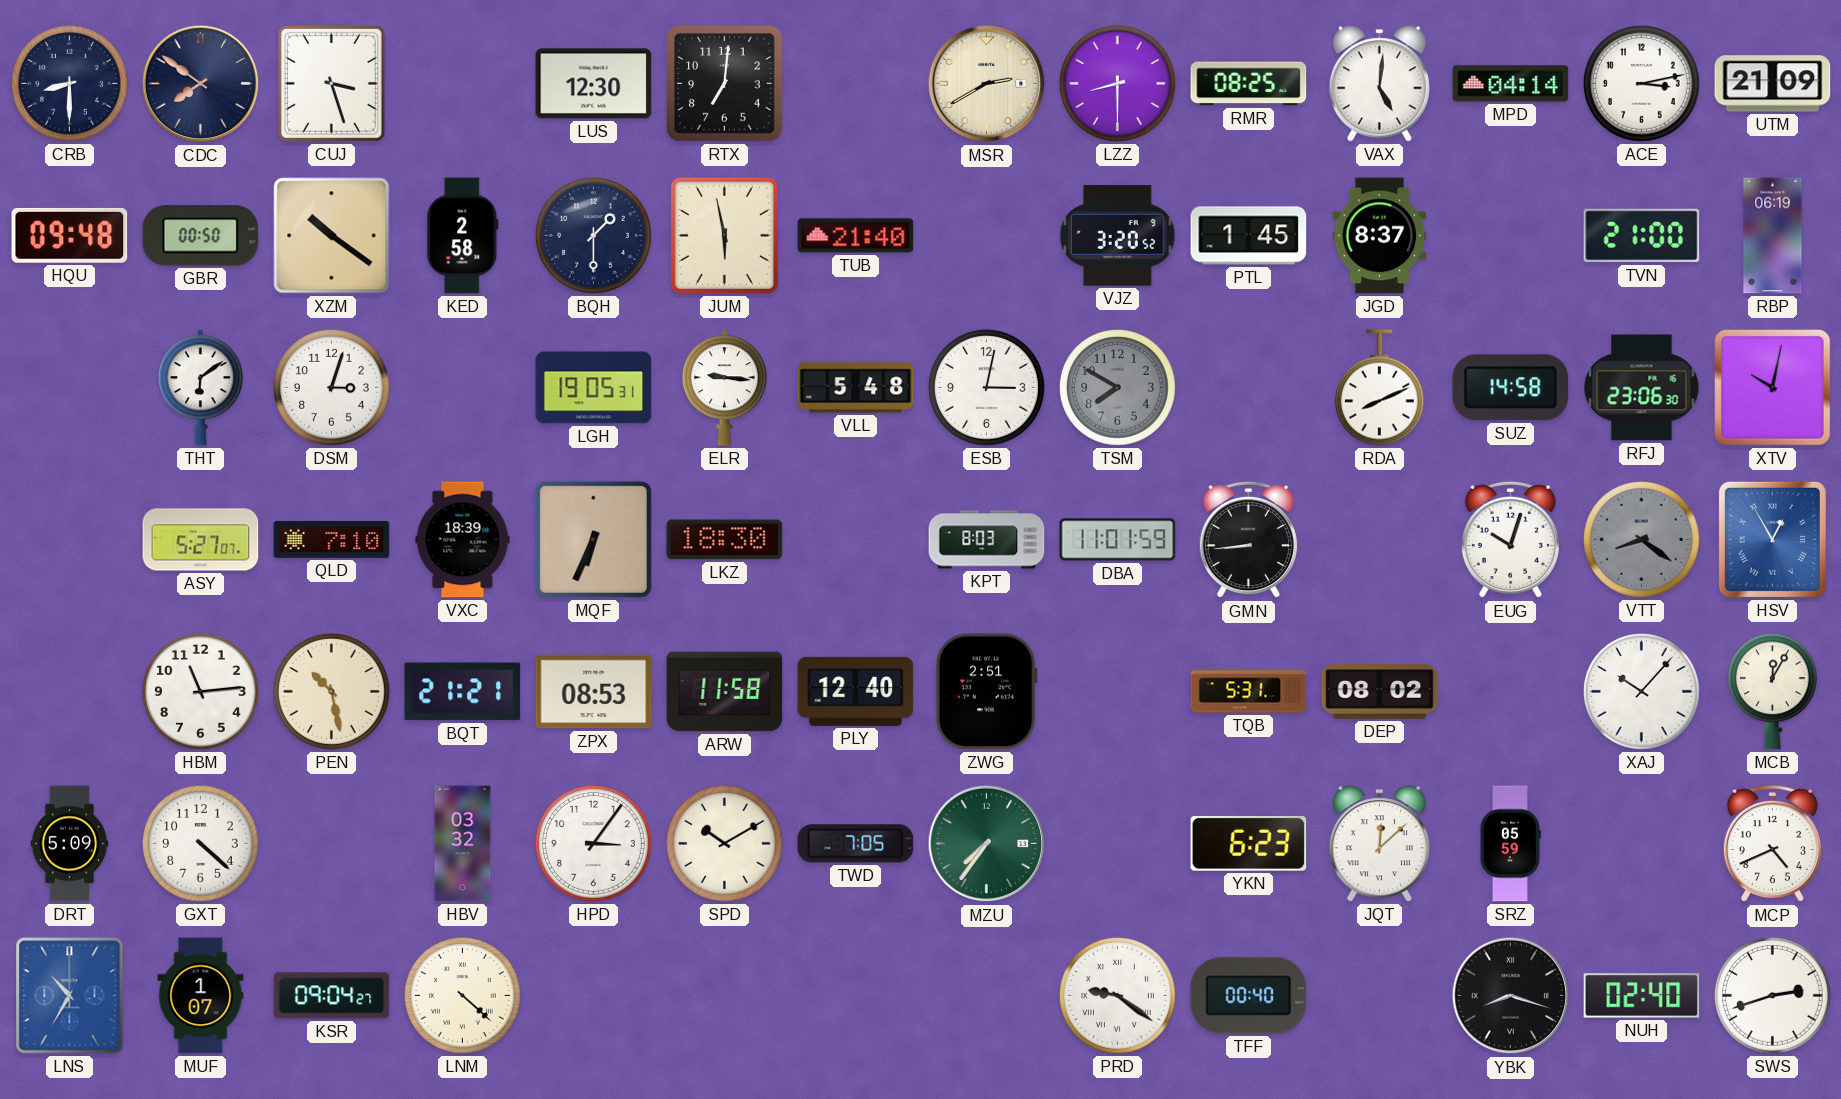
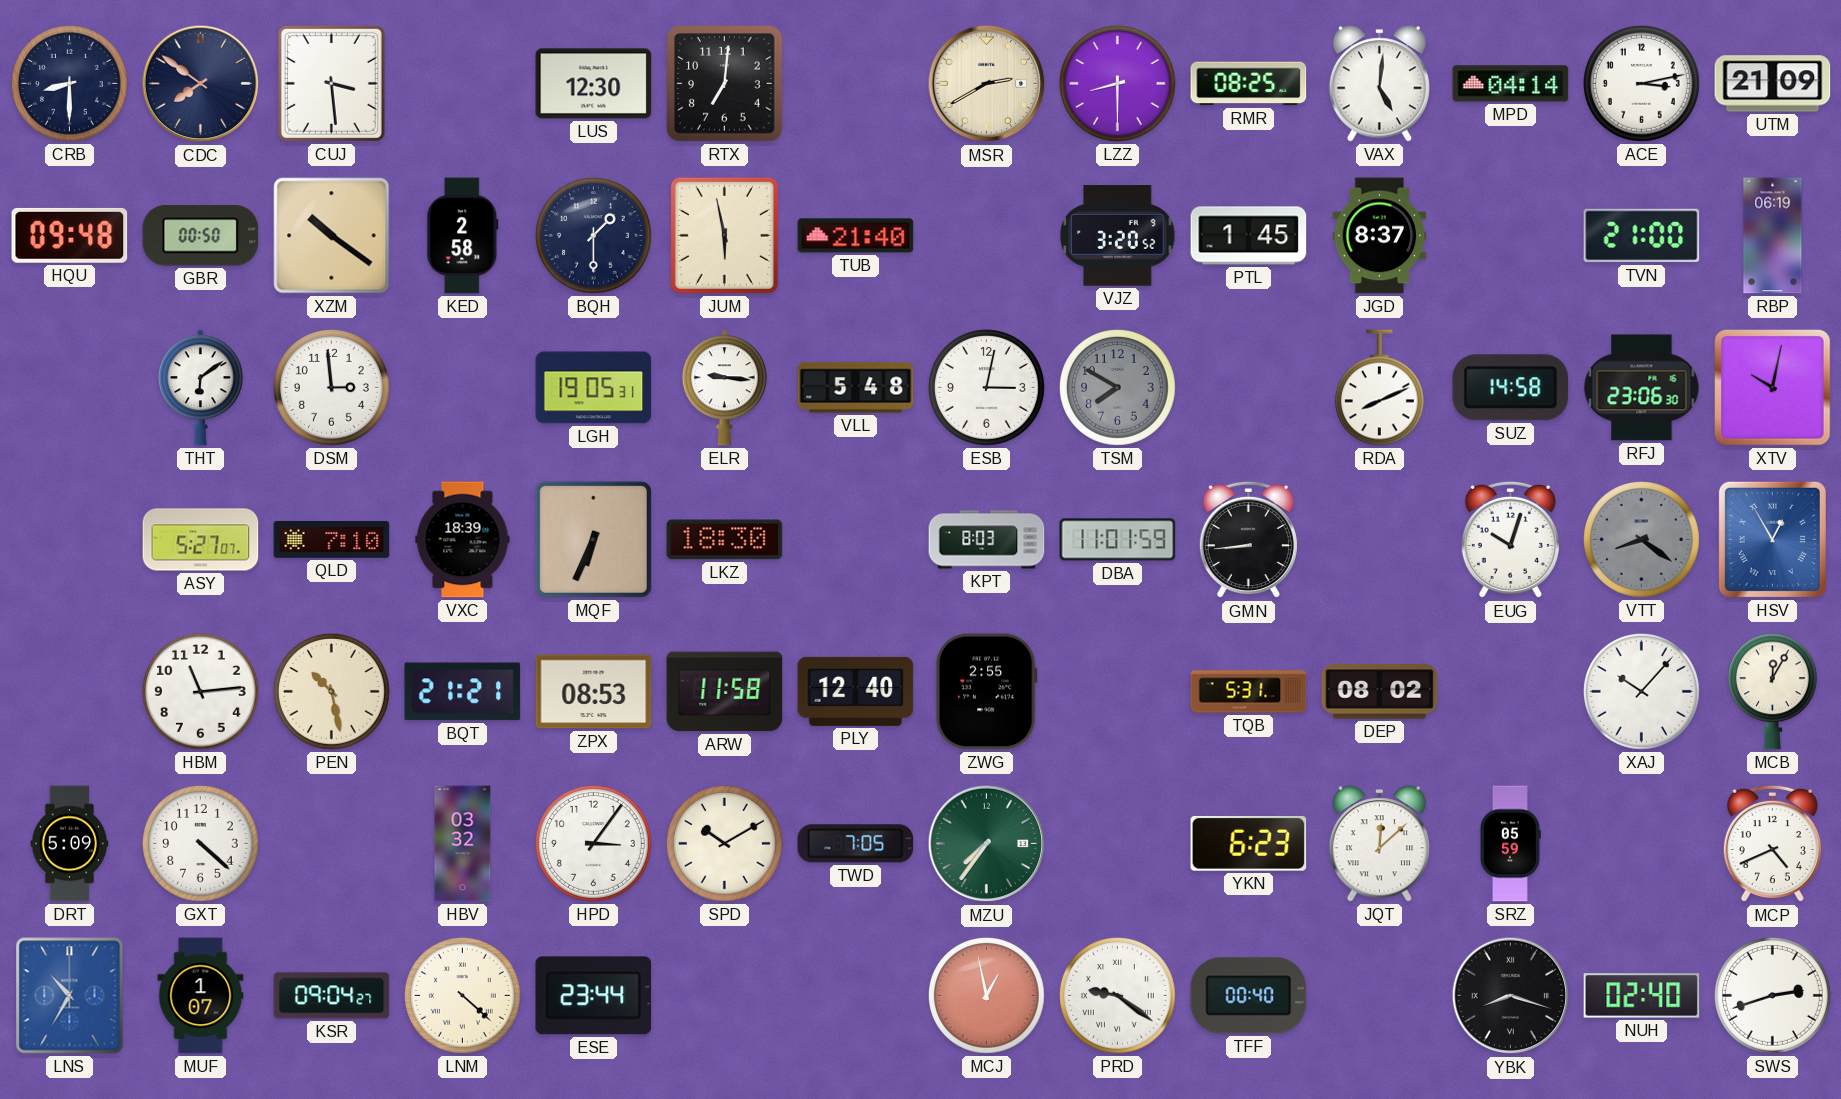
CUJ: 3:27 -> 3:29 (331, 83)
DSM: 3:03 -> 2:59 (331, 387)
ZWG: 2:51 -> 2:55 (986, 692)
ESE: none -> 23:44 (594, 996)
MCJ: none -> 12:58 (986, 995)
